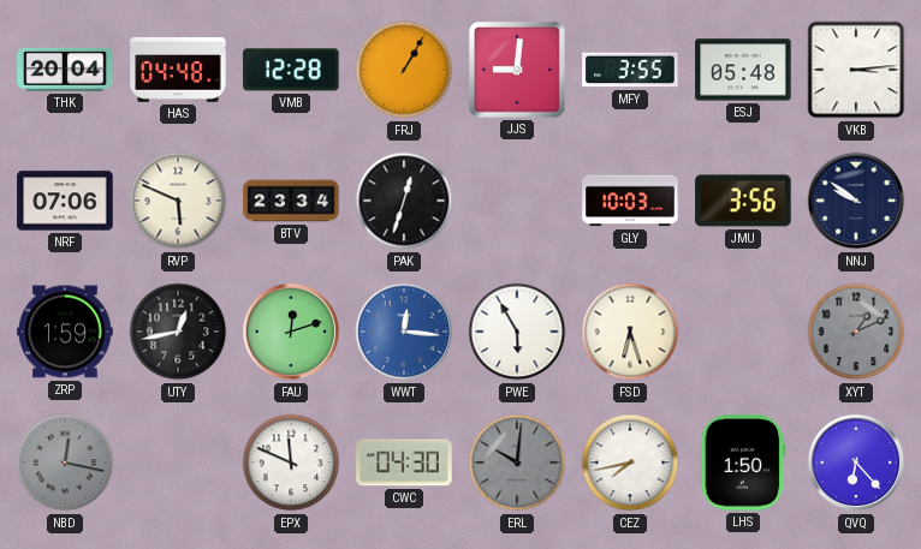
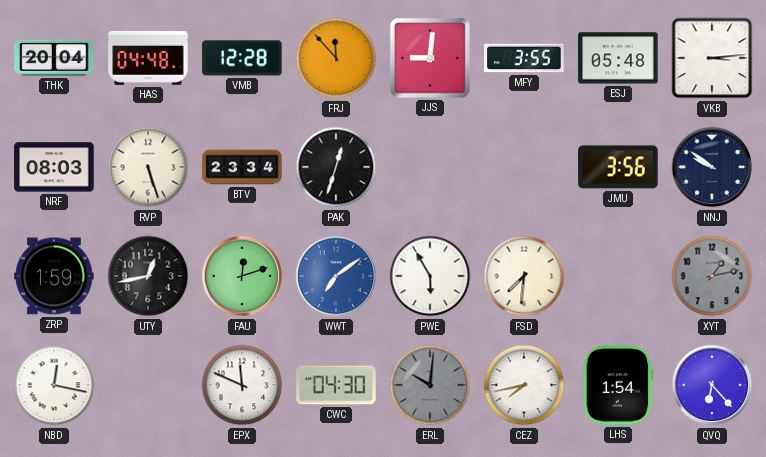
FRJ: 1:05 -> 11:53 (336, 58)
NRF: 07:06 -> 08:03 (54, 167)
RVP: 5:49 -> 5:27 (148, 167)
GLY: 10:03 -> none (630, 201)
WWT: 12:16 -> 7:09 (336, 276)
FSD: 6:27 -> 7:31 (524, 276)
XYT: 1:11 -> 1:13 (712, 276)
NBD dial: grey -> white (54, 385)
LHS: 1:50 -> 1:54 (618, 385)
